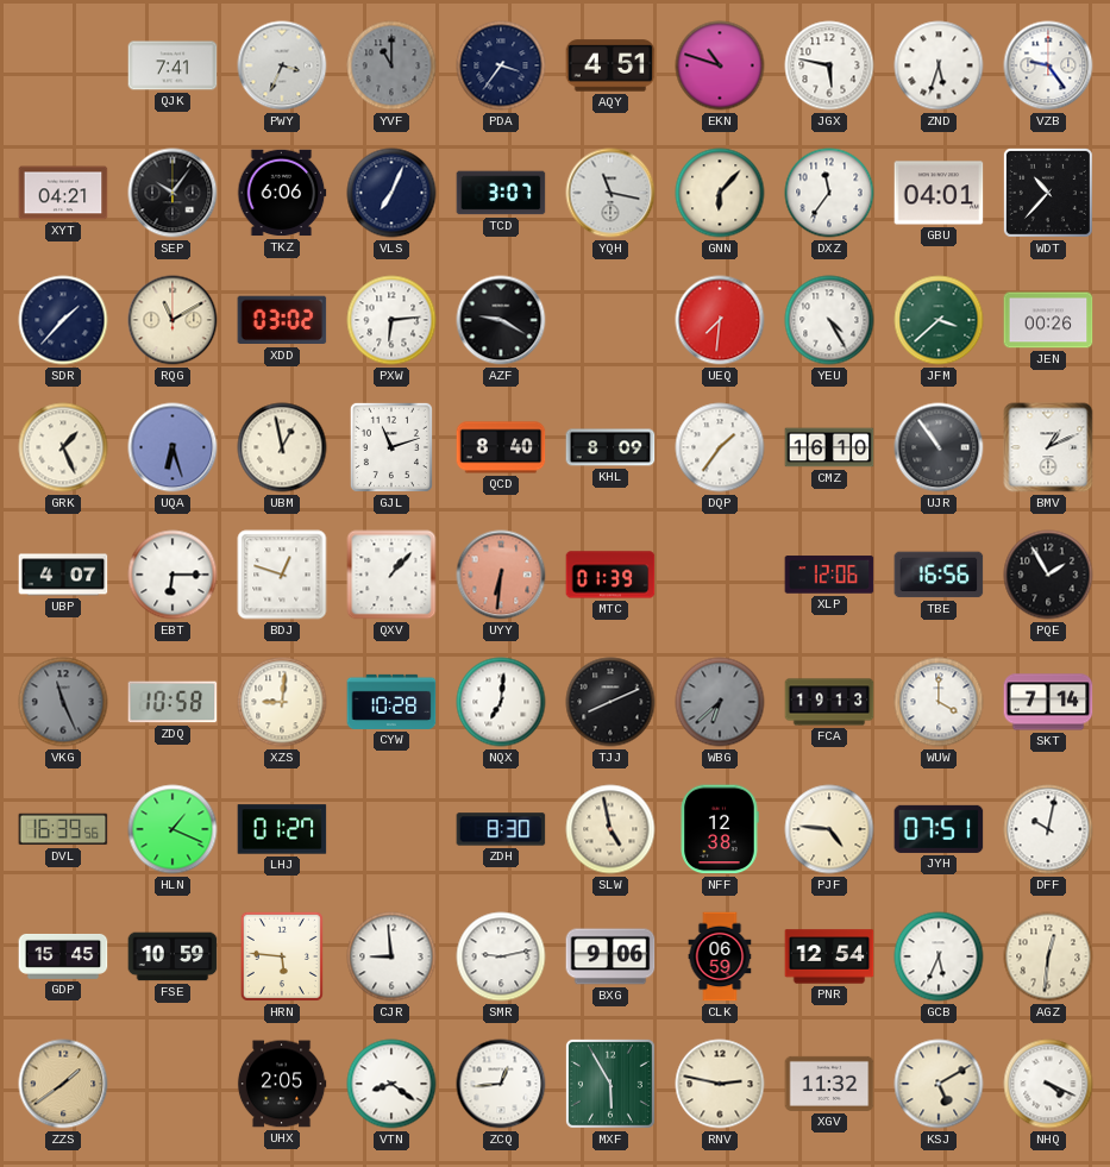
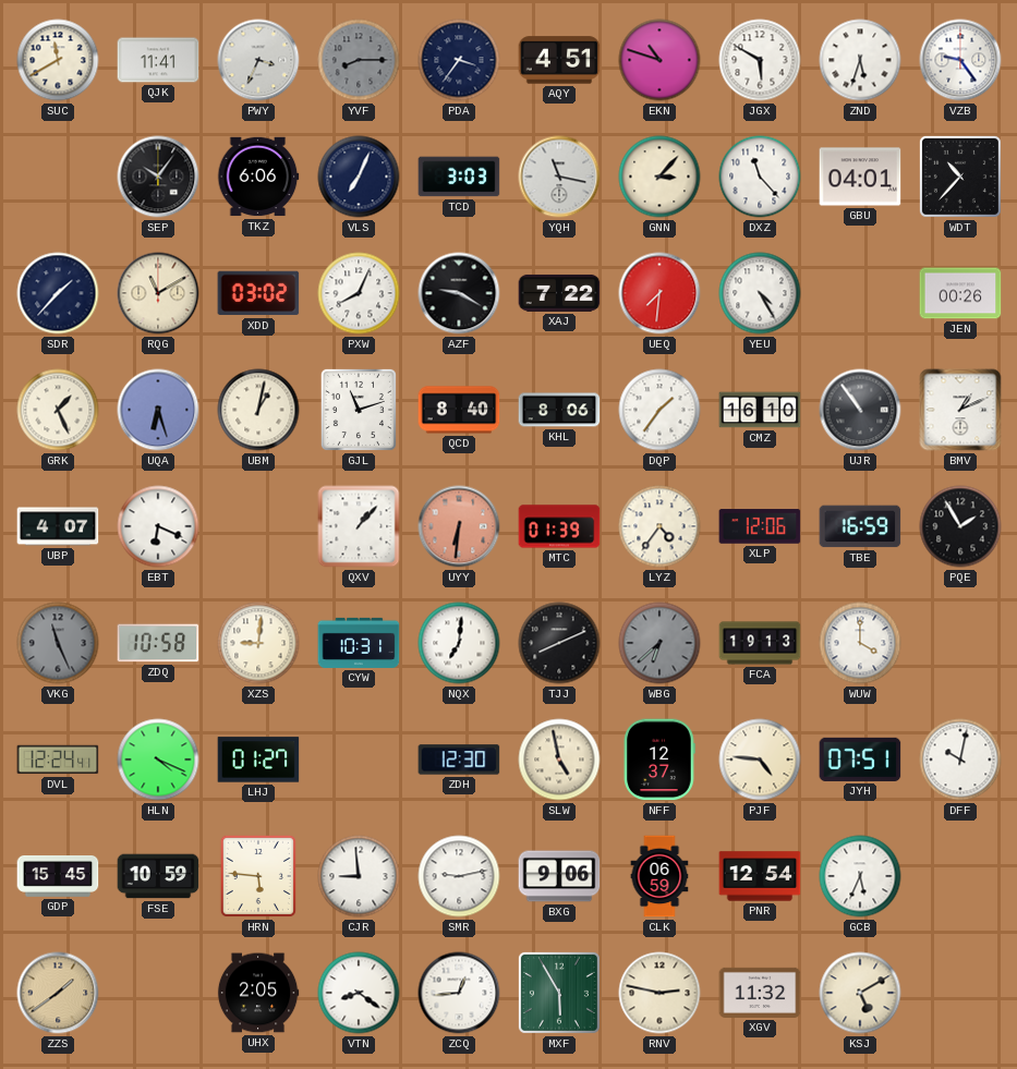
SUC: none -> 11:40 (58, 60)
QJK: 7:41 -> 11:41 (158, 60)
YVF: 11:00 -> 8:15 (359, 60)
JGX: 5:47 -> 5:50 (760, 60)
XYT: 04:21 -> none (63, 193)
TCD: 3:07 -> 3:03 (459, 177)
GNN: 6:07 -> 3:07 (659, 177)
DXZ: 11:36 -> 11:23 (760, 177)
PXW: 6:14 -> 8:04 (359, 293)
XAJ: none -> 7:22 (559, 293)
JFM: 3:38 -> none (939, 320)
UBM: 12:58 -> 1:02 (258, 410)
KHL: 8:09 -> 8:06 (559, 410)
EBT: 6:15 -> 6:19 (158, 526)
BDJ: 12:48 -> none (282, 575)
LYZ: none -> 4:36 (659, 526)
TBE: 16:56 -> 16:59 (860, 526)
CYW: 10:28 -> 10:31 (359, 643)
SKT: 7:14 -> none (1048, 702)
DVL: 16:39 -> 12:24 (58, 760)
HLN: 1:19 -> 4:19 (158, 760)
ZDH: 8:30 -> 12:30 (459, 760)
NFF: 12:38 -> 12:37 (659, 760)
AGZ: 12:31 -> none (1048, 956)
NHQ: 4:19 -> none (1048, 1084)
